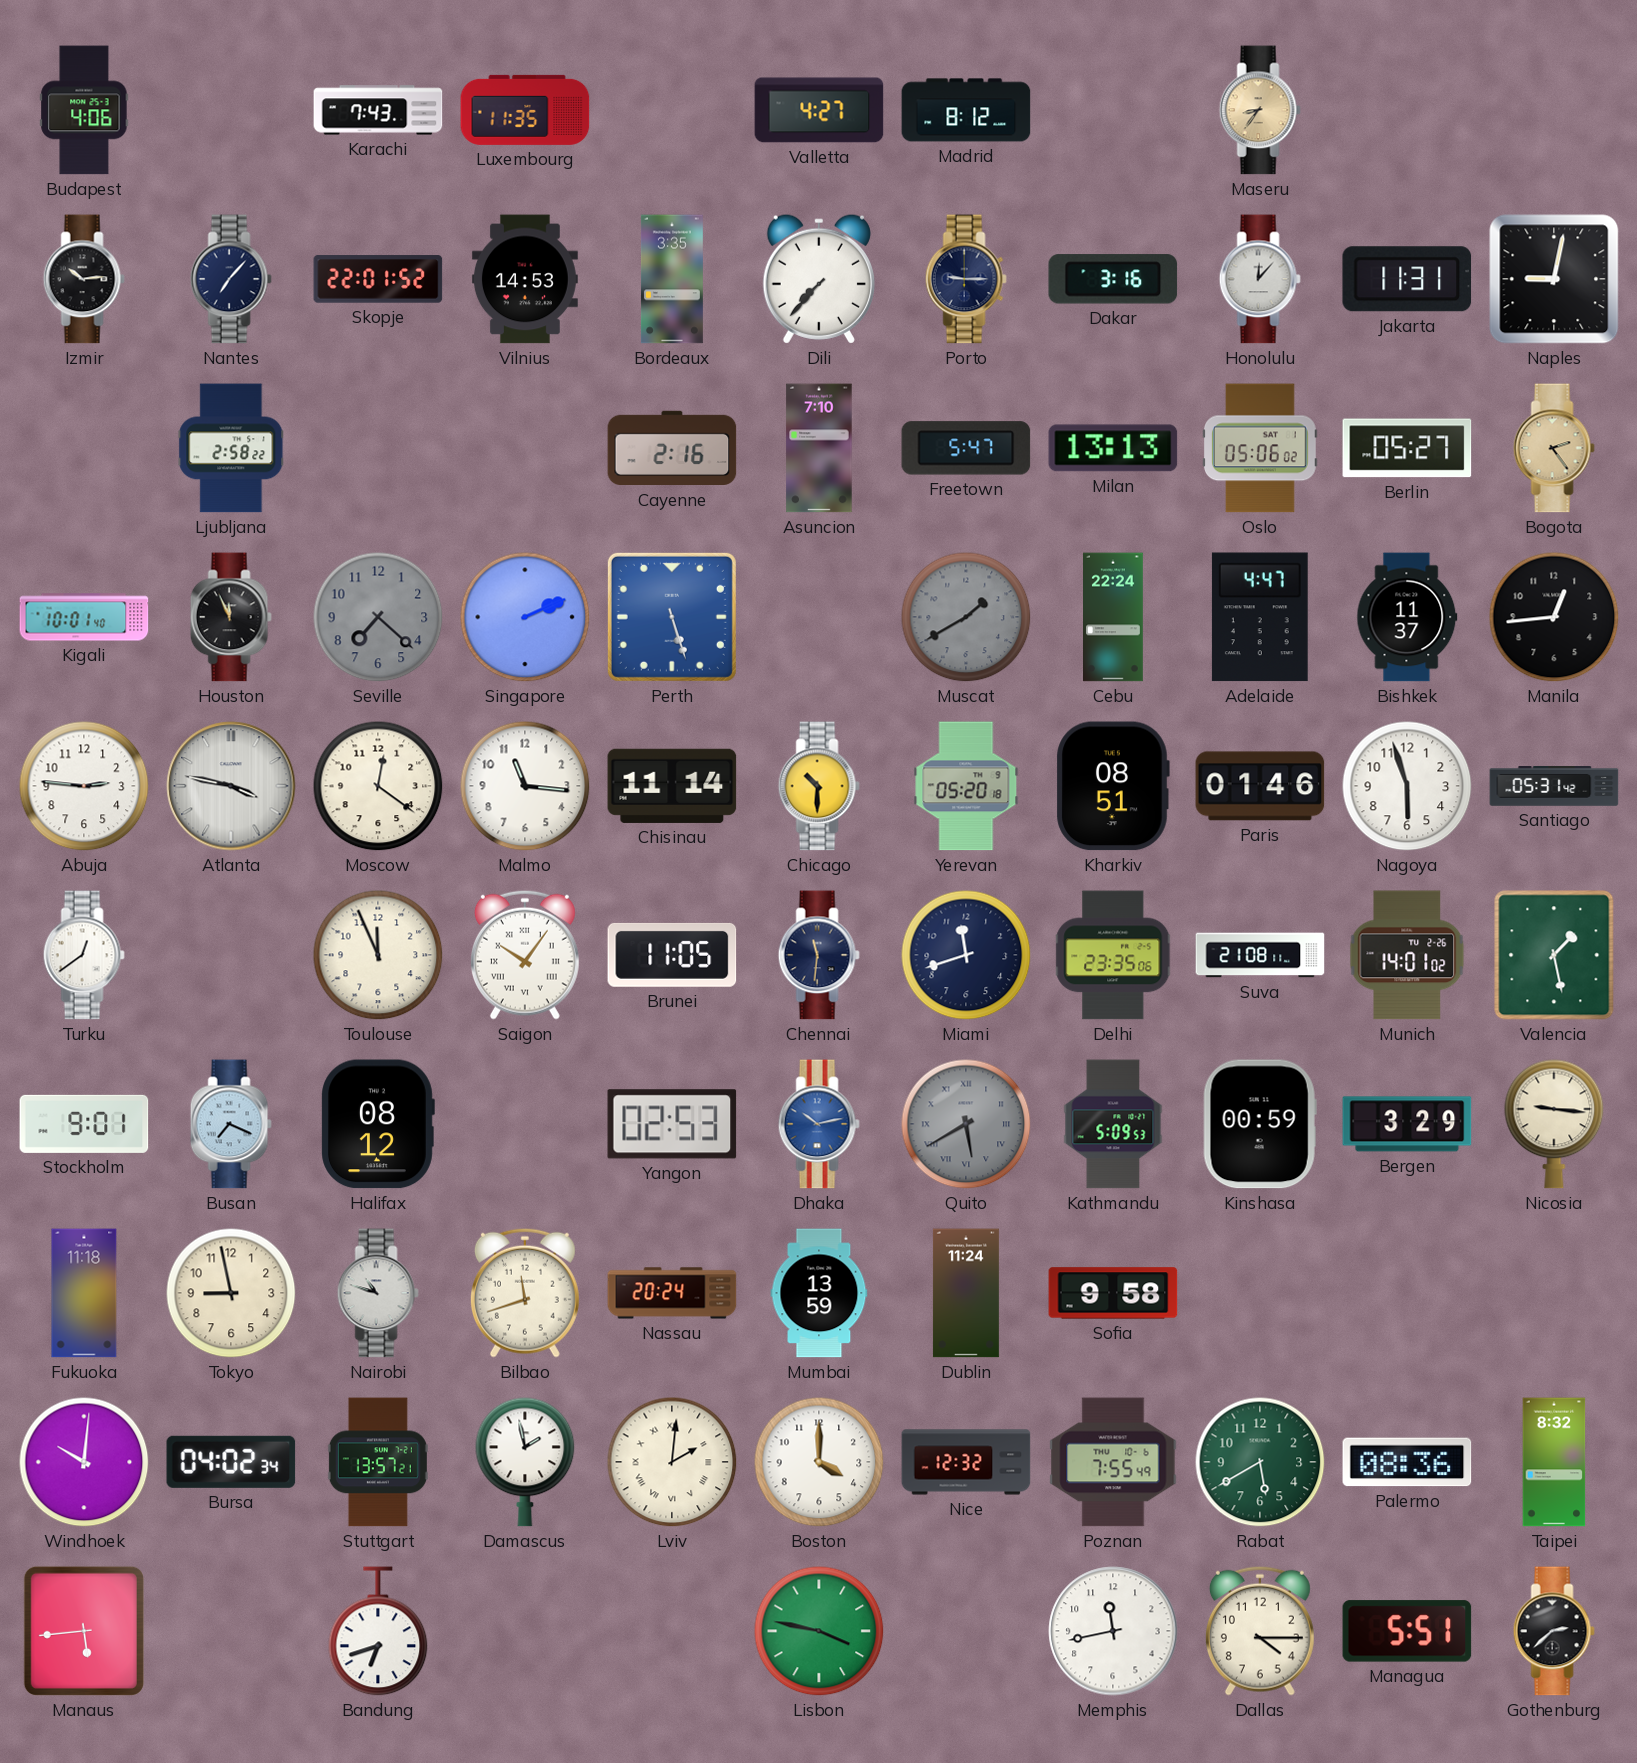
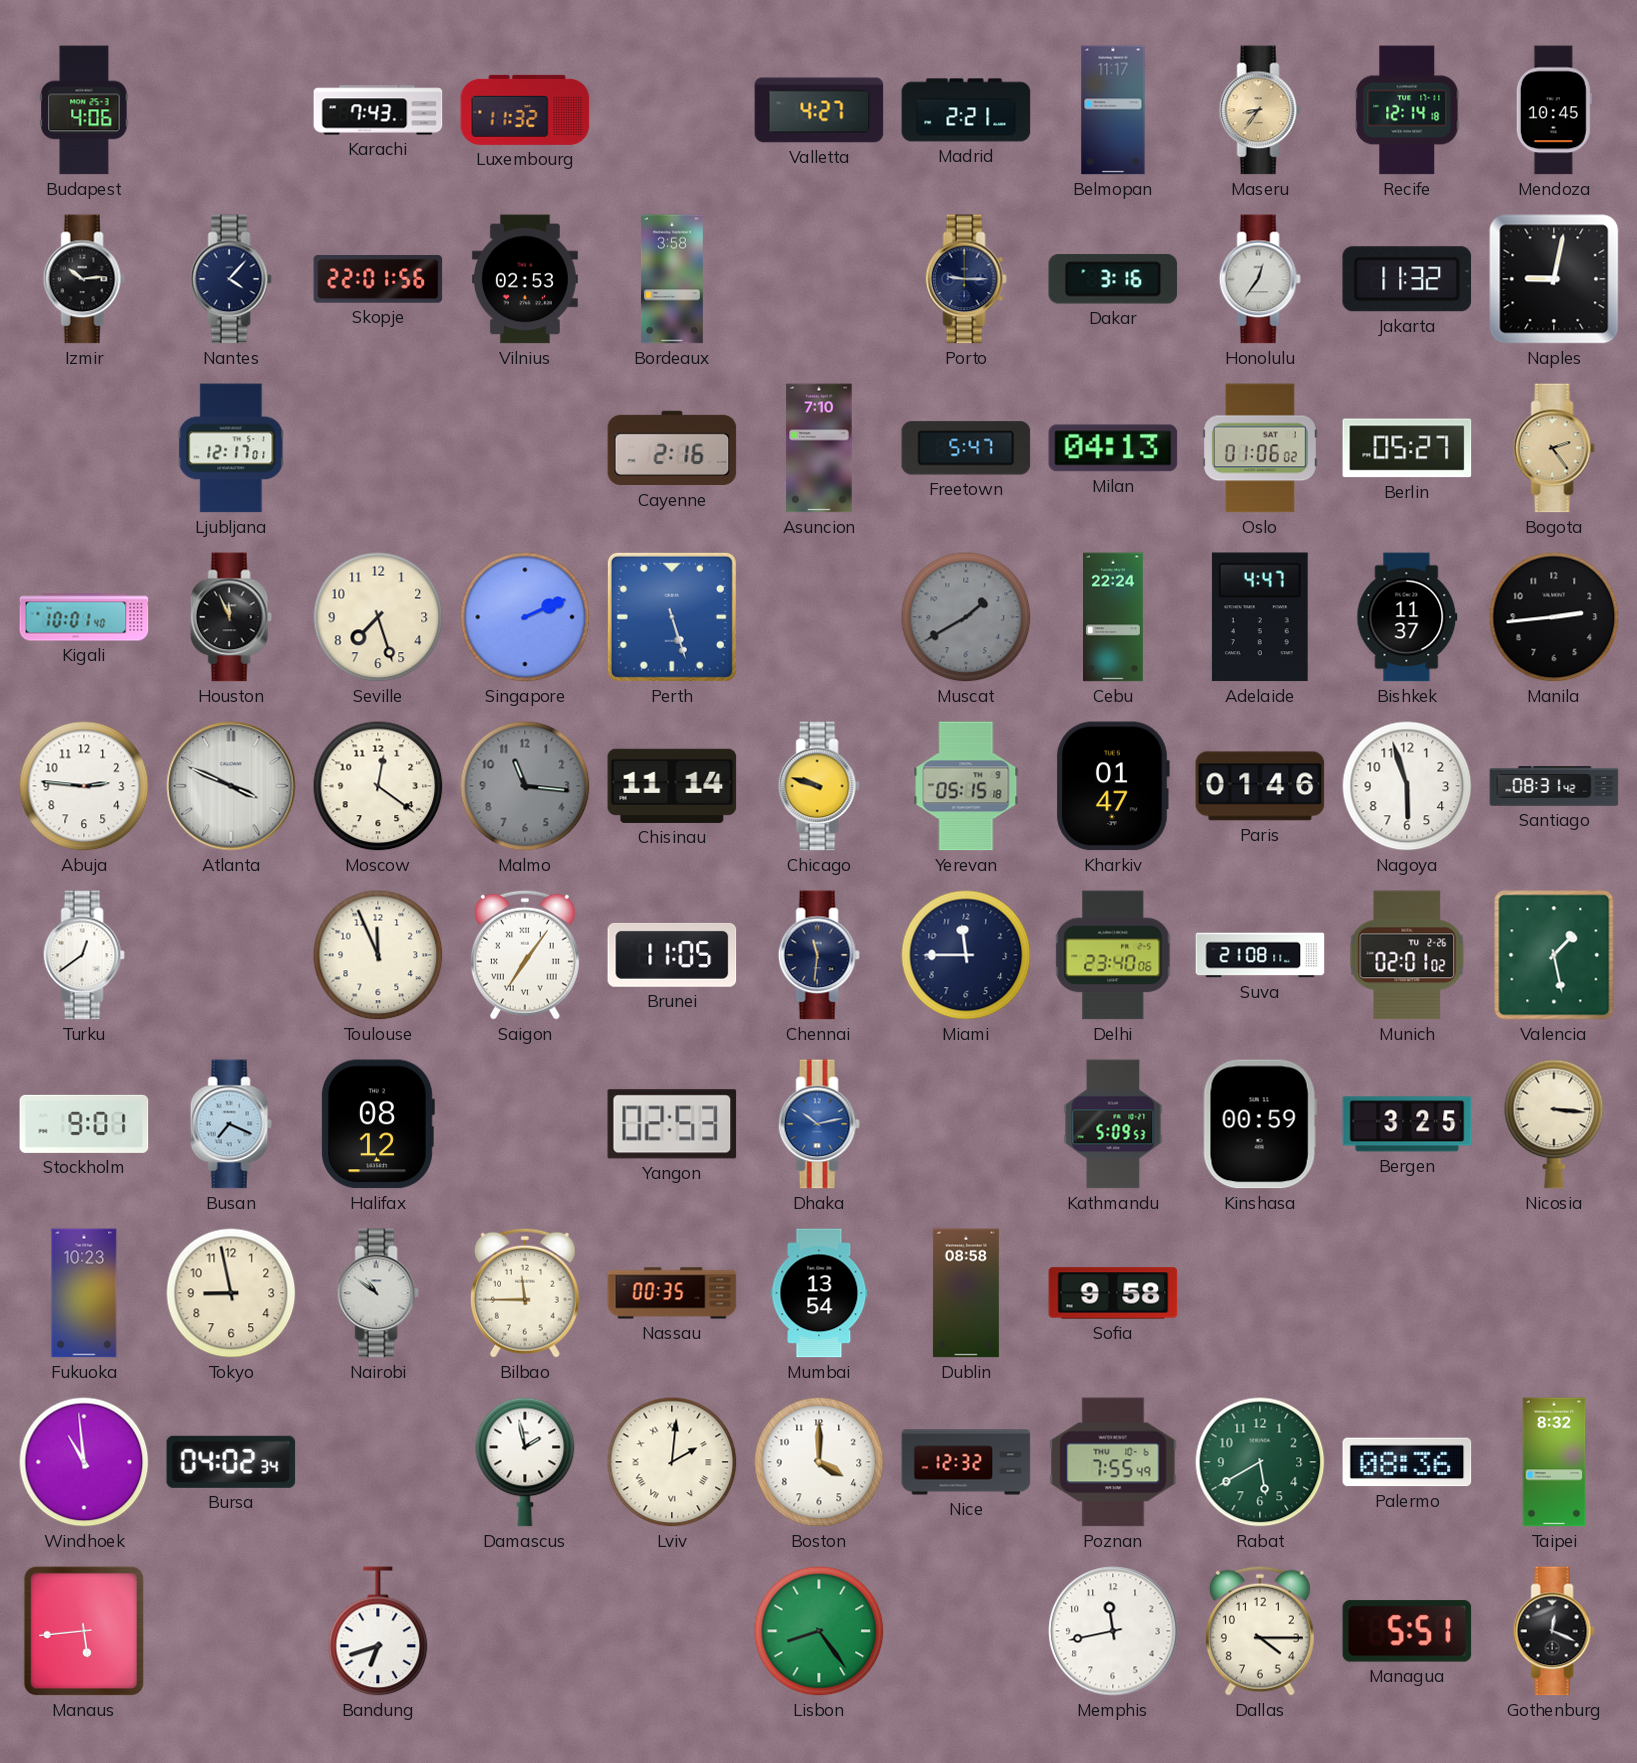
Luxembourg: 11:35 -> 11:32 (525, 110)
Madrid: 8:12 -> 2:21 (966, 110)
Belmopan: none -> 11:17 (1113, 110)
Recife: none -> 12:14 (1407, 110)
Mendoza: none -> 10:45 (1554, 110)
Nantes: 7:07 -> 4:07 (231, 279)
Skopje: 22:01:52 -> 22:01:56 (378, 279)
Vilnius: 14:53 -> 02:53 (525, 279)
Bordeaux: 3:35 -> 3:58 (672, 279)
Dili: 7:37 -> none (819, 279)
Honolulu: 12:07 -> 12:36 (1260, 279)
Jakarta: 11:31 -> 11:32 (1407, 279)
Ljubljana: 2:58 -> 12:17 (231, 448)
Milan: 13:13 -> 04:13 (1113, 448)
Oslo: 05:06 -> 01:06 (1260, 448)
Seville: 7:22 -> 7:27 (378, 617)
Seville dial: grey -> cream (378, 617)
Manila: 12:44 -> 2:44 (1554, 617)
Atlanta: 3:47 -> 3:49 (231, 786)
Malmo dial: white -> grey (525, 786)
Chicago: 10:30 -> 9:48 (819, 786)
Yerevan: 05:20 -> 05:15 (966, 786)
Kharkiv: 08:51 -> 01:47 (1113, 786)
Santiago: 05:31 -> 08:31 (1554, 787)
Saigon: 10:06 -> 7:06 (525, 955)
Miami: 11:42 -> 11:45 (966, 955)
Delhi: 23:35 -> 23:40 (1114, 955)
Munich: 14:01 -> 02:01 (1407, 955)
Quito: 5:40 -> none (966, 1124)
Bergen: 3:29 -> 3:25 (1407, 1124)
Nicosia: 9:16 -> 3:16 (1554, 1124)
Fukuoka: 11:18 -> 10:23 (84, 1293)
Nairobi: 10:48 -> 10:51 (378, 1293)
Bilbao: 11:42 -> 11:45 (525, 1293)
Nassau: 20:24 -> 00:35 (672, 1293)
Mumbai: 13:59 -> 13:54 (819, 1293)
Dublin: 11:24 -> 08:58 (966, 1293)
Windhoek: 10:01 -> 10:59 (84, 1462)
Stuttgart: 13:57 -> none (378, 1462)
Lisbon: 3:47 -> 8:24 (819, 1631)
Gothenburg: 2:38 -> 12:19 (1554, 1631)
